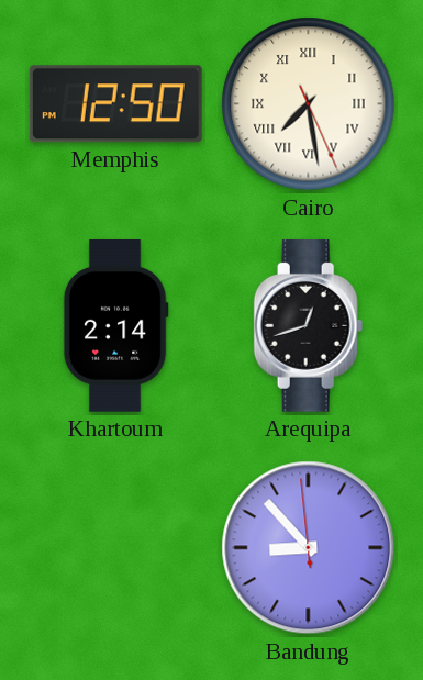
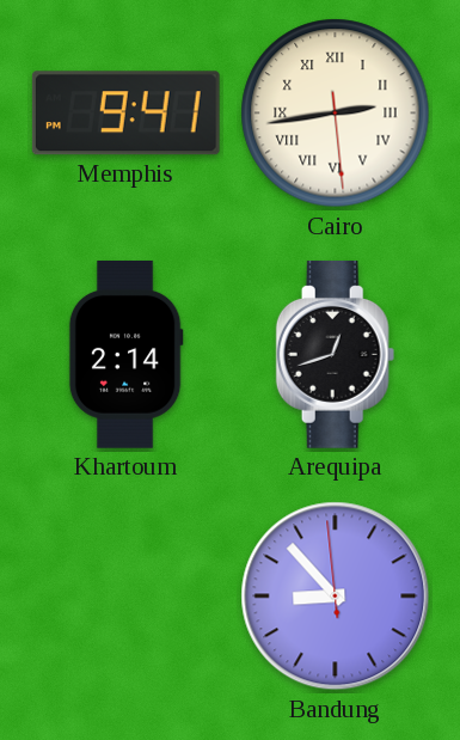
Memphis: 12:50 -> 9:41 (125, 114)
Cairo: 7:28 -> 2:43 (336, 114)
